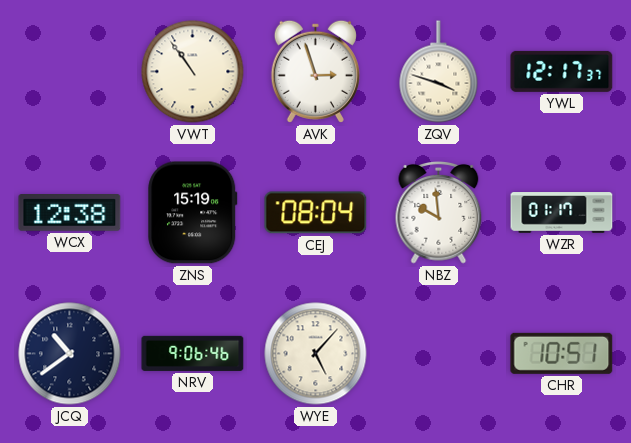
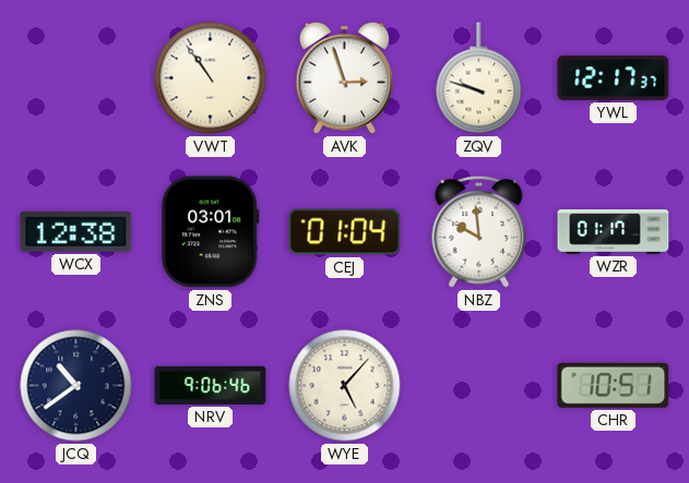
ZQV: 3:48 -> 9:48 (479, 79)
ZNS: 15:19 -> 03:01 (211, 232)
CEJ: 08:04 -> 01:04 (345, 232)
